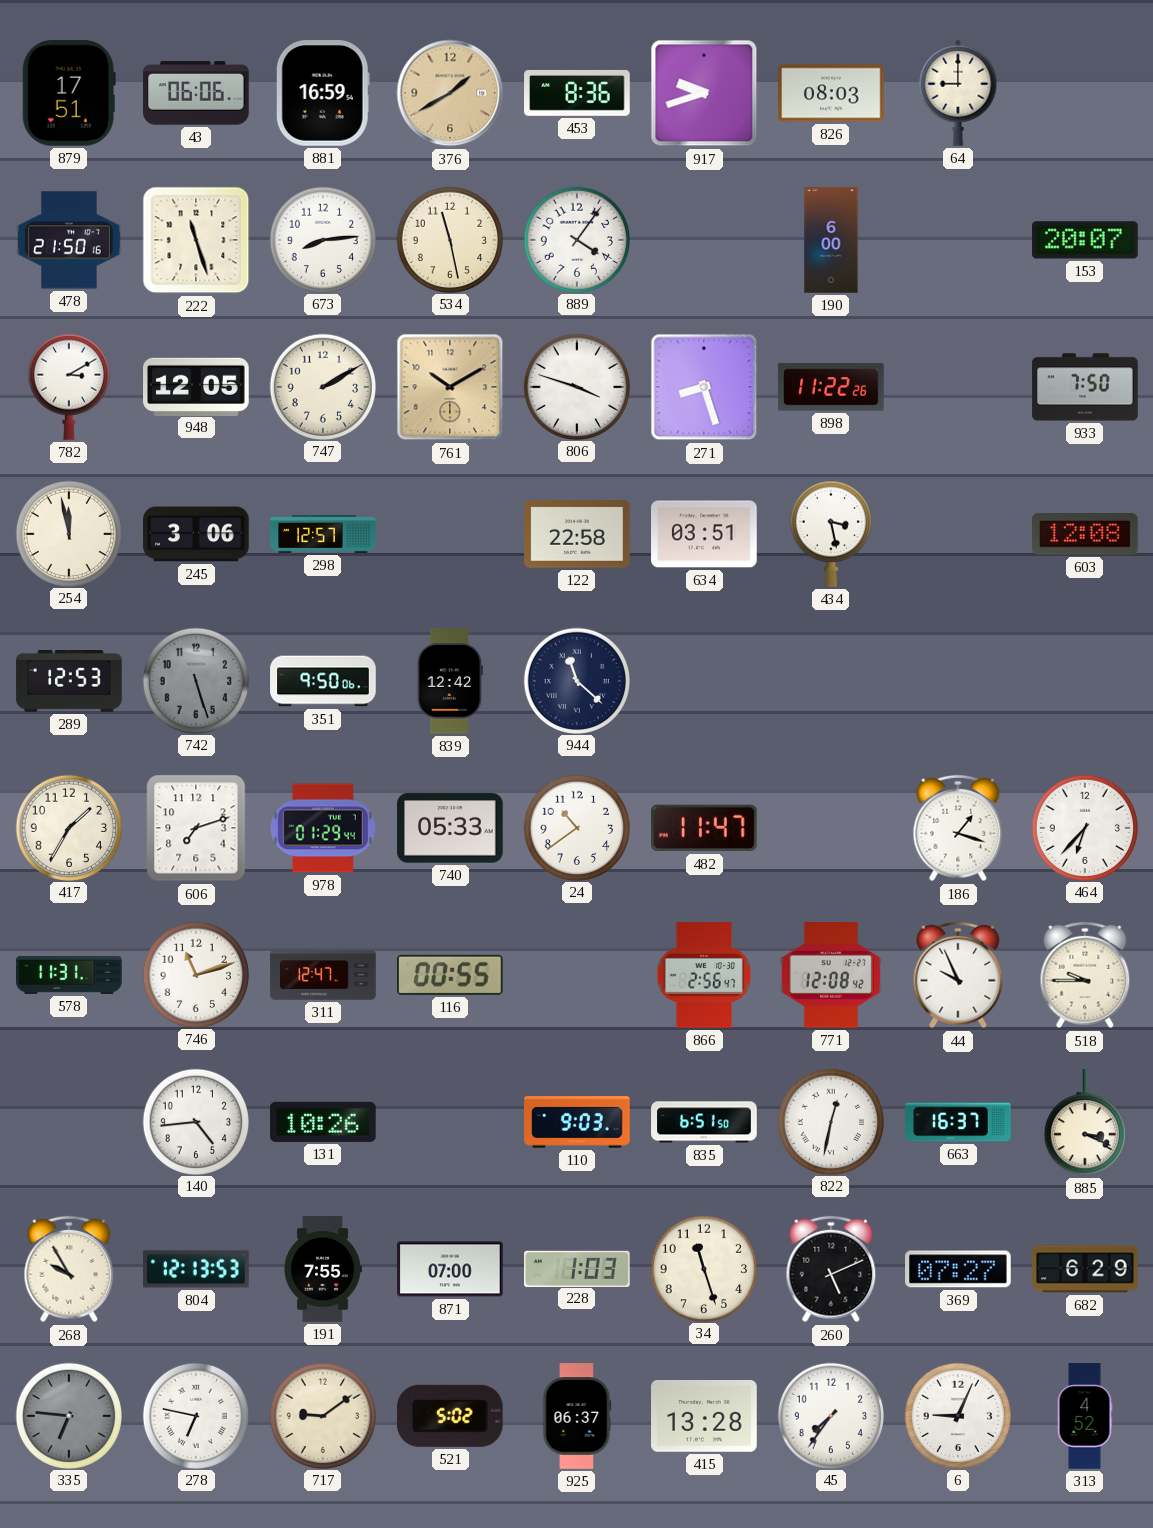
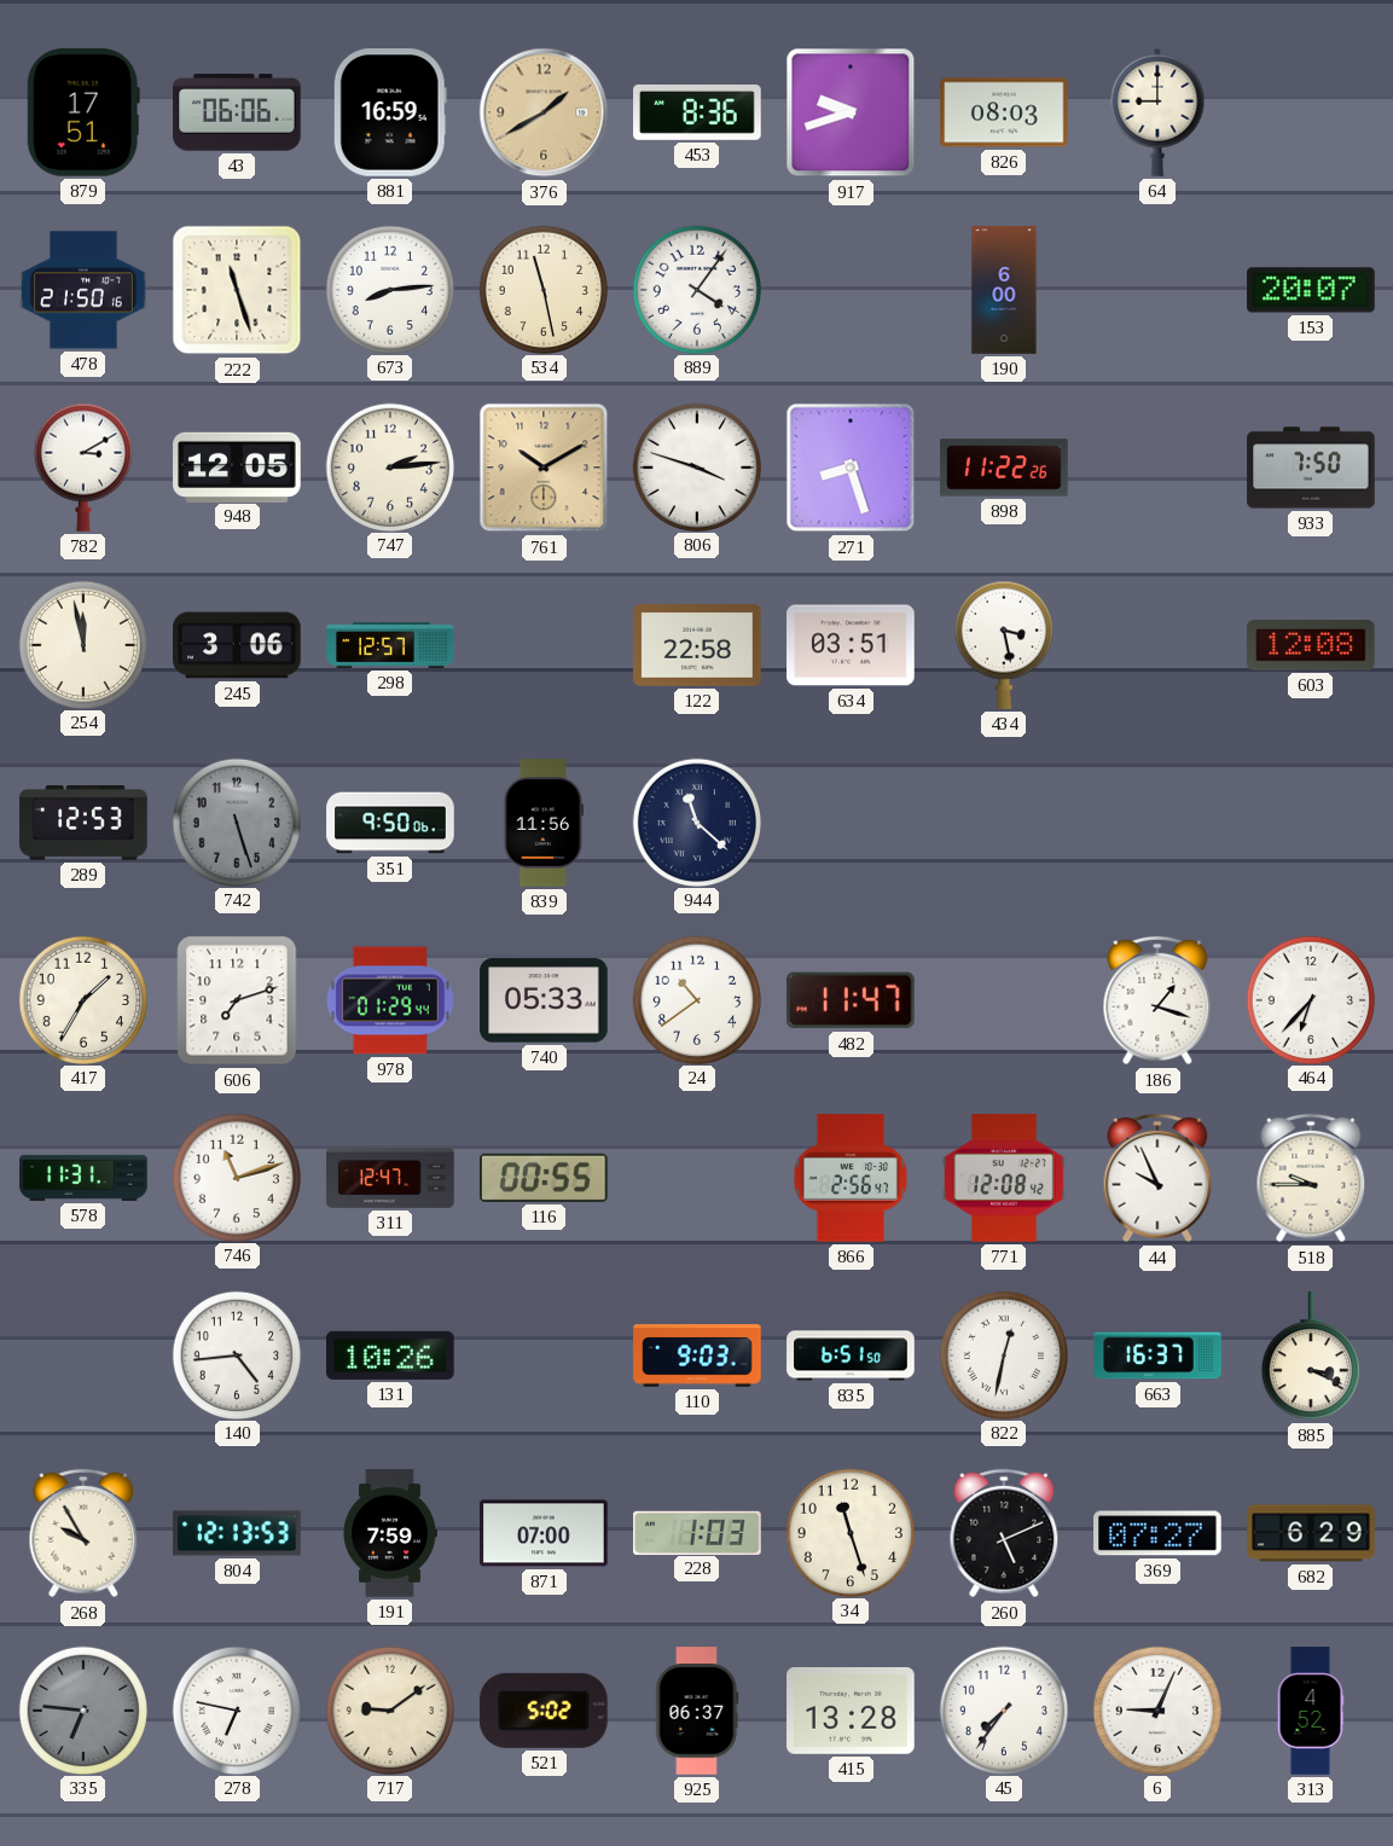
747: 2:10 -> 2:14 (389, 466)
839: 12:42 -> 11:56 (542, 823)
191: 7:55 -> 7:59 (390, 1533)
